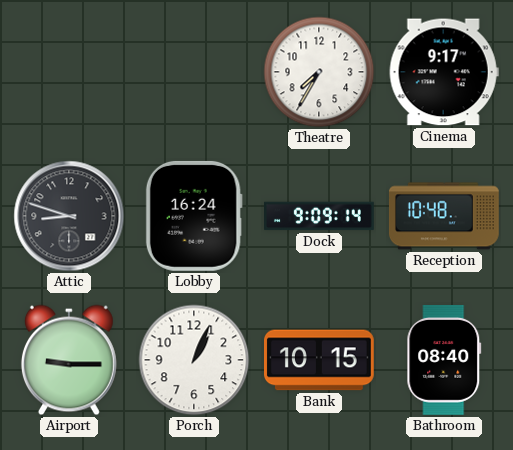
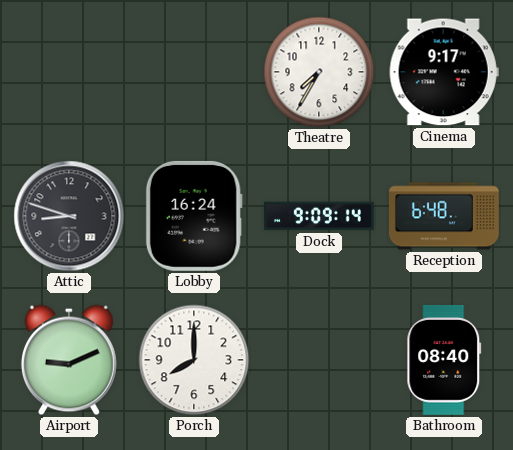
Reception: 10:48 -> 6:48 (444, 216)
Airport: 9:15 -> 9:11 (69, 360)
Porch: 1:04 -> 8:00 (194, 360)
Bank: 10:15 -> none (320, 360)
